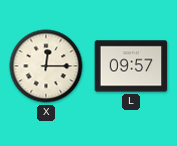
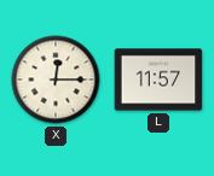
L: 09:57 -> 11:57 (158, 80)
